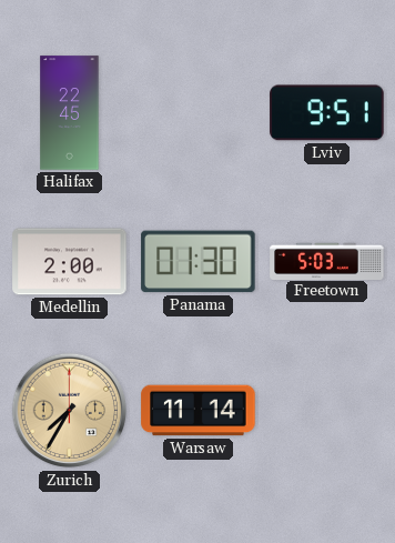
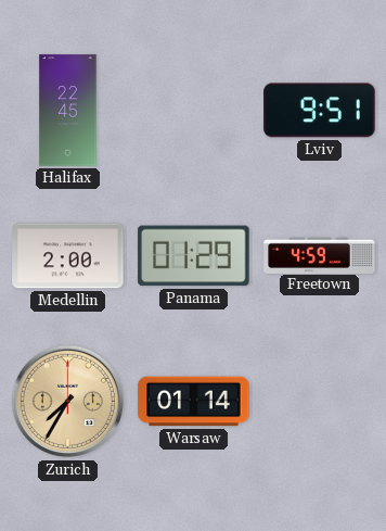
Panama: 01:30 -> 01:29 (194, 256)
Freetown: 5:03 -> 4:59 (320, 255)
Warsaw: 11:14 -> 01:14 (194, 402)
